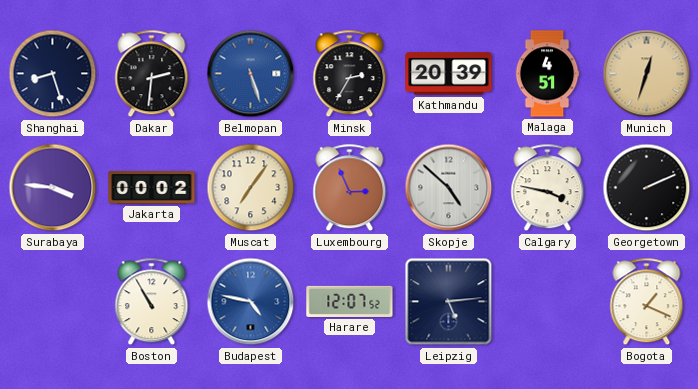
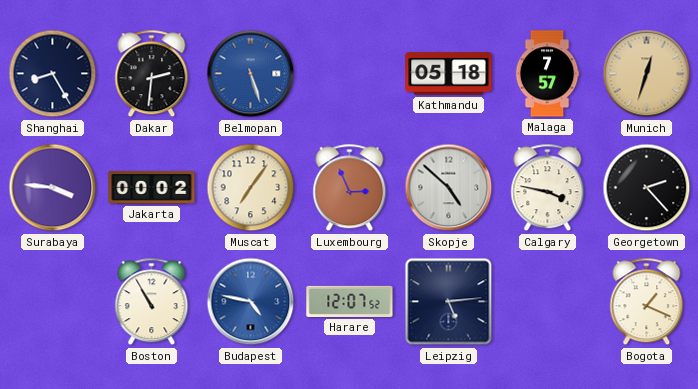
Shanghai: 8:27 -> 8:25 (53, 74)
Minsk: 2:35 -> none (350, 74)
Kathmandu: 20:39 -> 05:18 (449, 74)
Malaga: 4:51 -> 7:57 (547, 74)
Georgetown: 2:11 -> 2:23 (647, 188)
